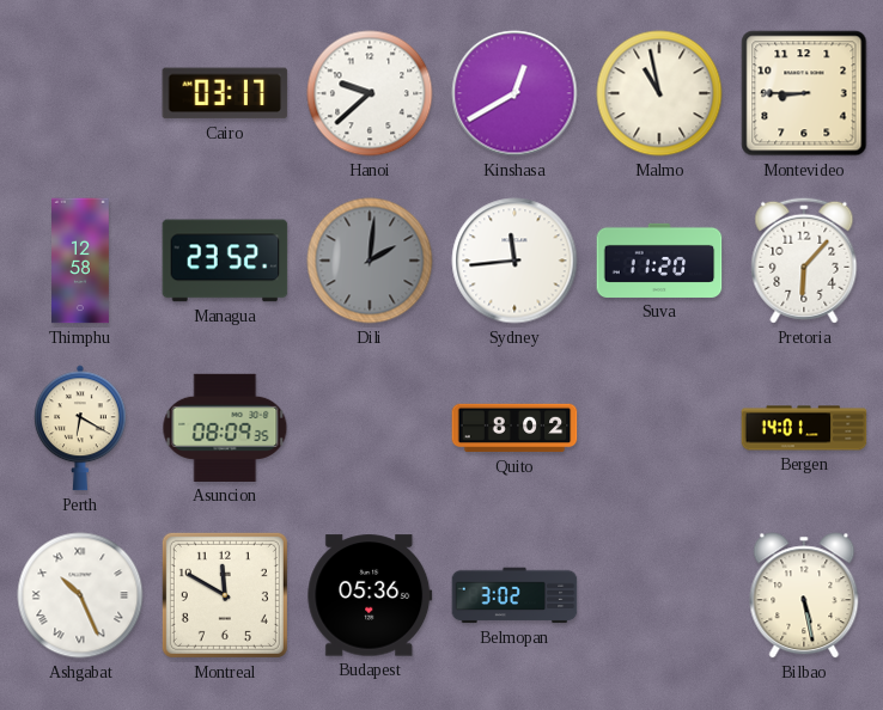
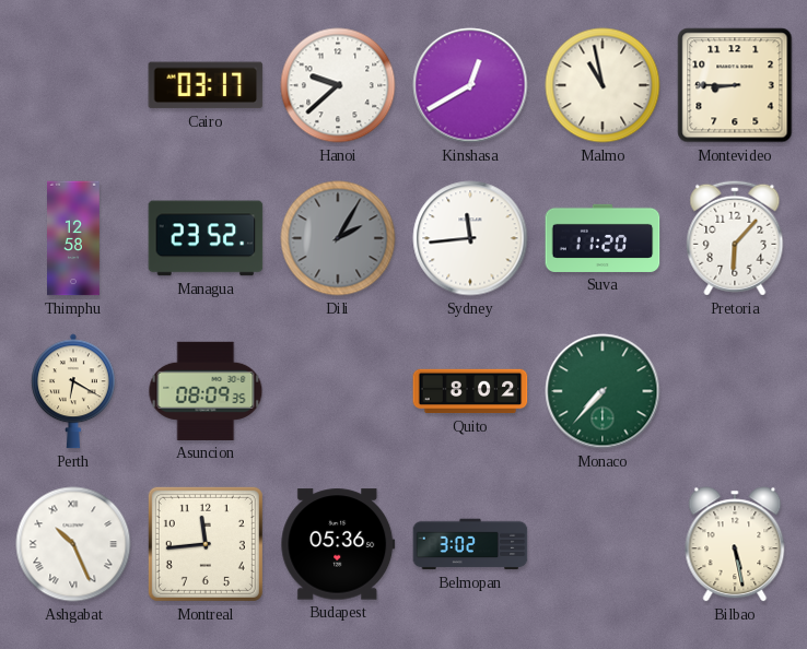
Dili: 2:01 -> 2:05 (338, 238)
Monaco: none -> 7:37 (603, 391)
Bergen: 14:01 -> none (804, 428)
Montreal: 11:50 -> 11:44 (206, 544)
